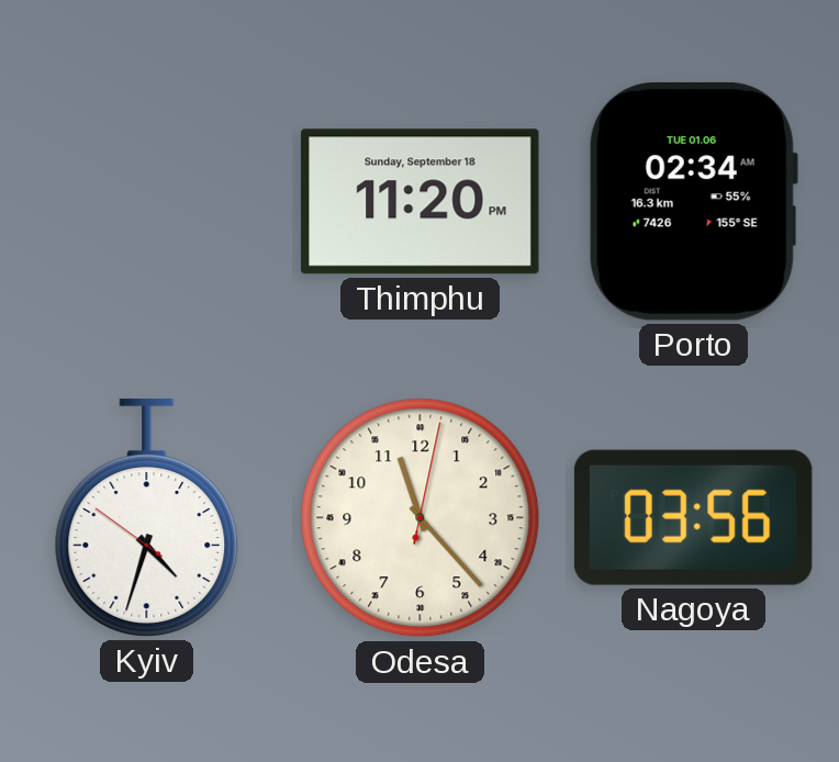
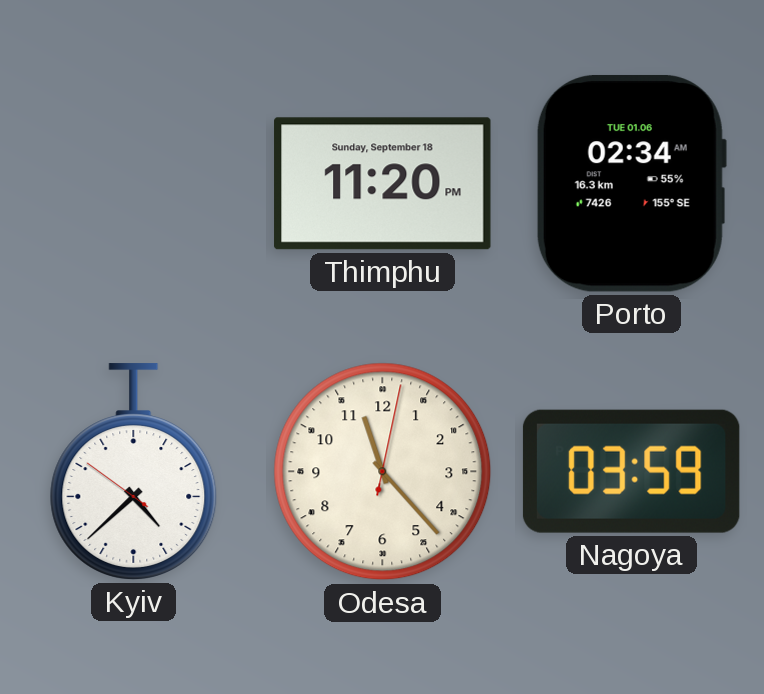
Kyiv: 4:32 -> 4:37 (134, 472)
Nagoya: 03:56 -> 03:59 (631, 471)
